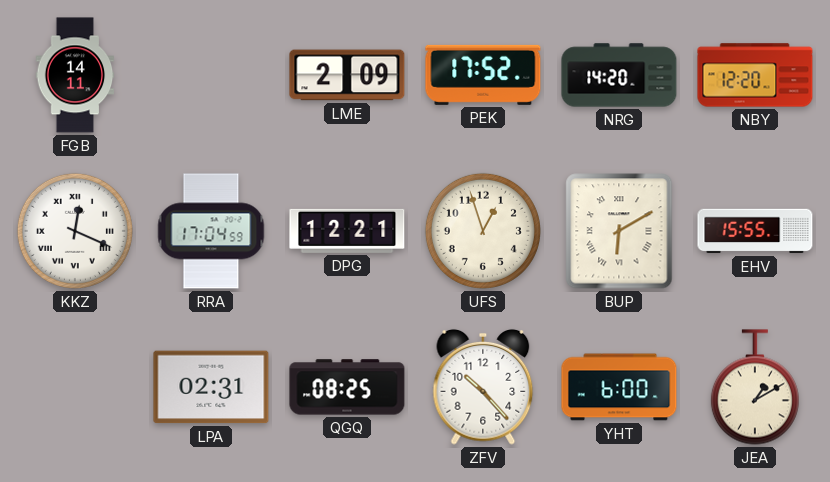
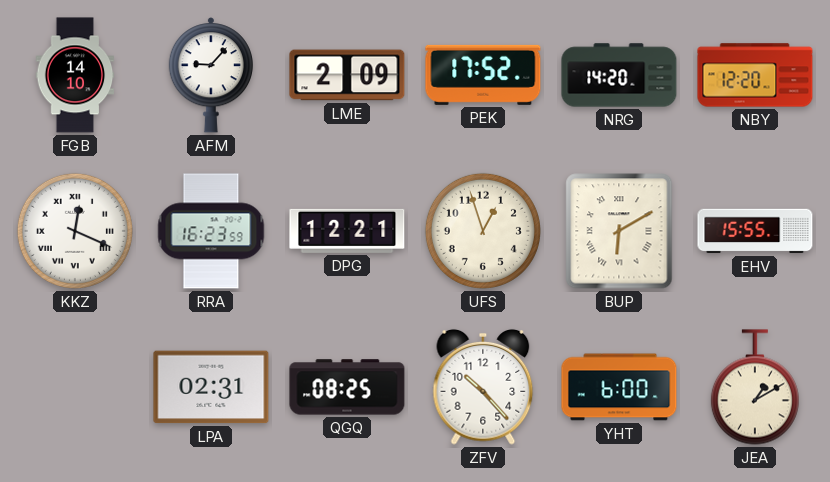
FGB: 14:11 -> 14:10 (75, 75)
AFM: none -> 9:07 (210, 75)
RRA: 17:04 -> 16:23 (211, 231)
